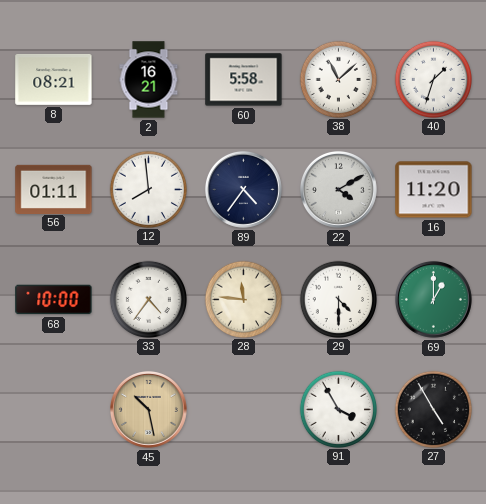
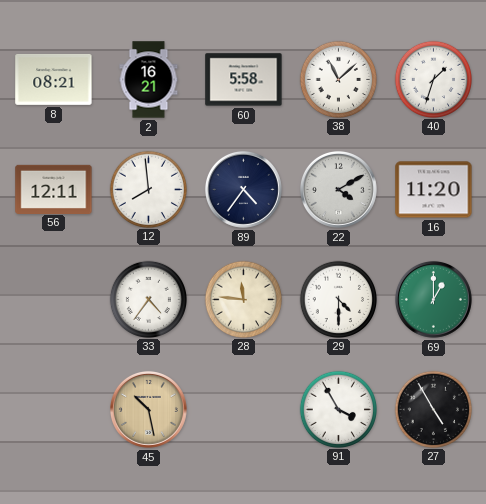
56: 01:11 -> 12:11 (54, 189)
68: 10:00 -> none (54, 300)
